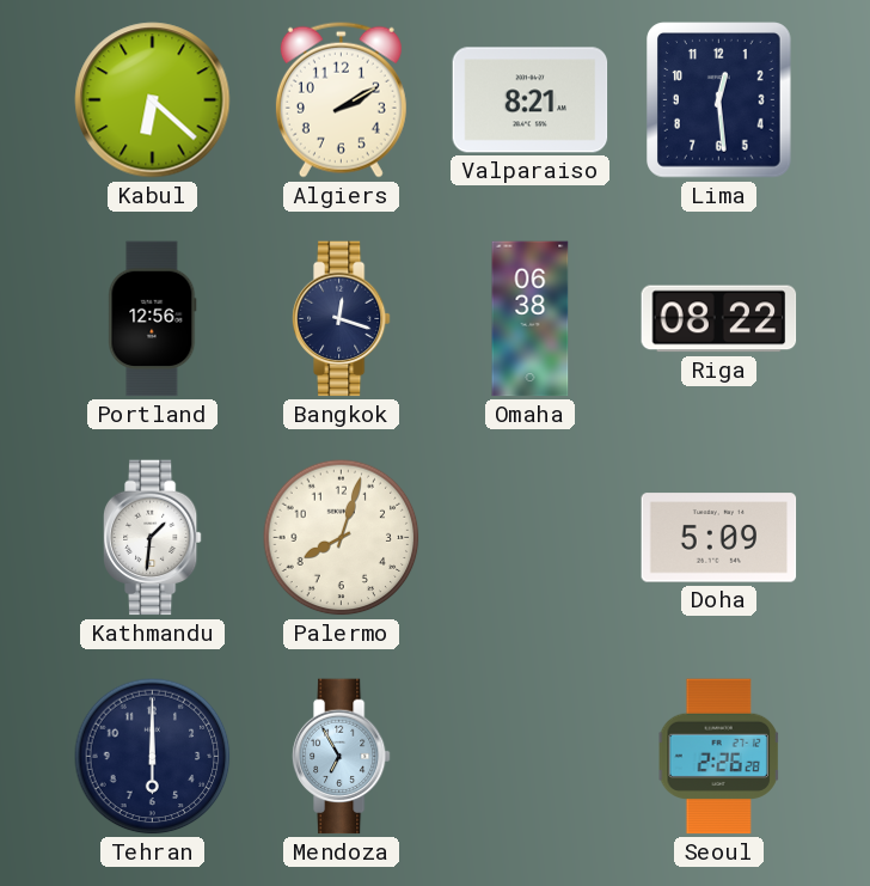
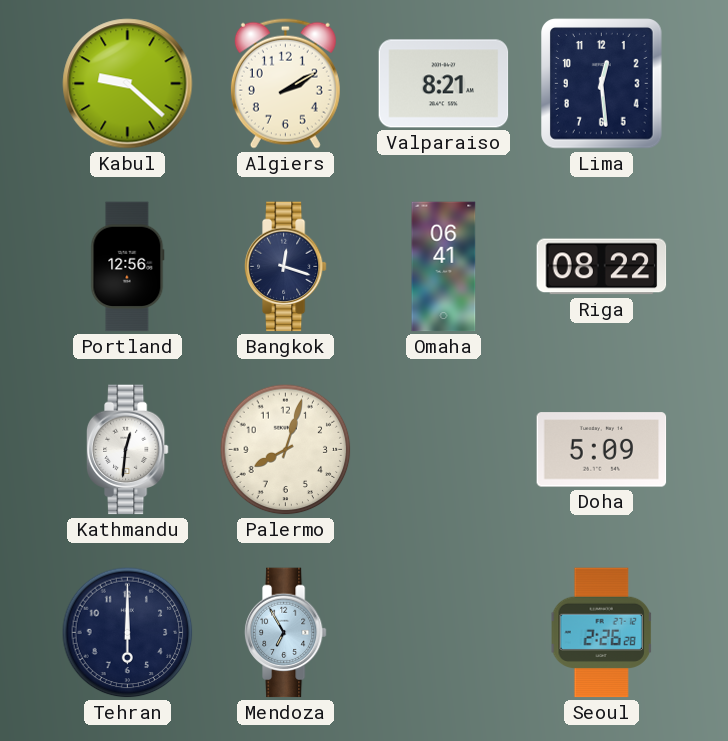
Kabul: 6:22 -> 9:22 (128, 84)
Omaha: 06:38 -> 06:41 (444, 267)
Kathmandu: 1:31 -> 12:31 (127, 450)
